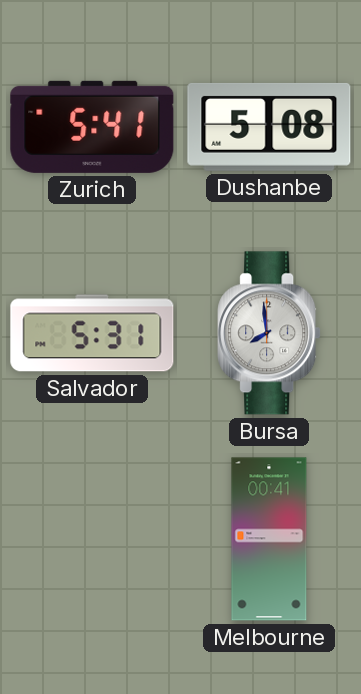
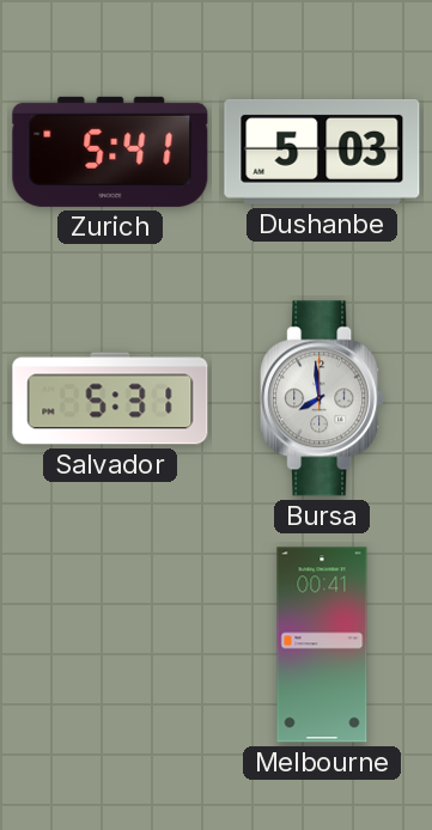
Dushanbe: 5:08 -> 5:03 (322, 152)
